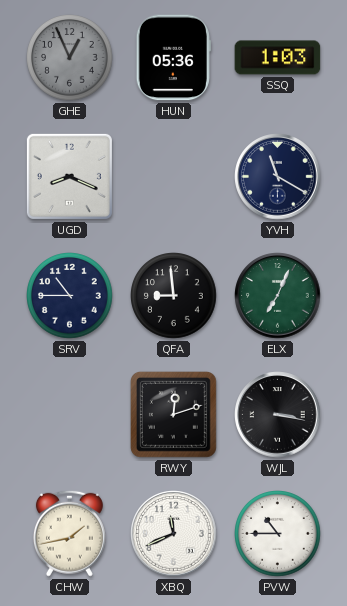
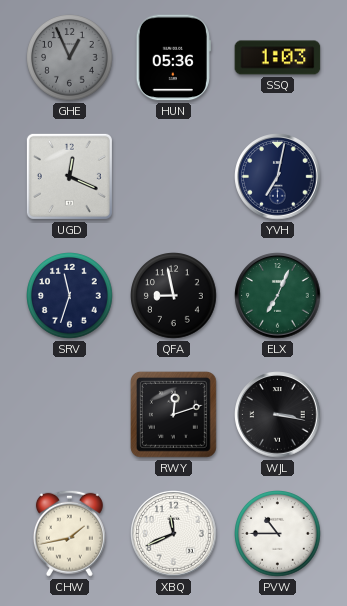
UGD: 8:19 -> 12:19 (69, 176)
YVH: 11:20 -> 7:02 (278, 177)
SRV: 10:45 -> 11:33 (70, 296)
QFA: 8:59 -> 8:58 (174, 296)
